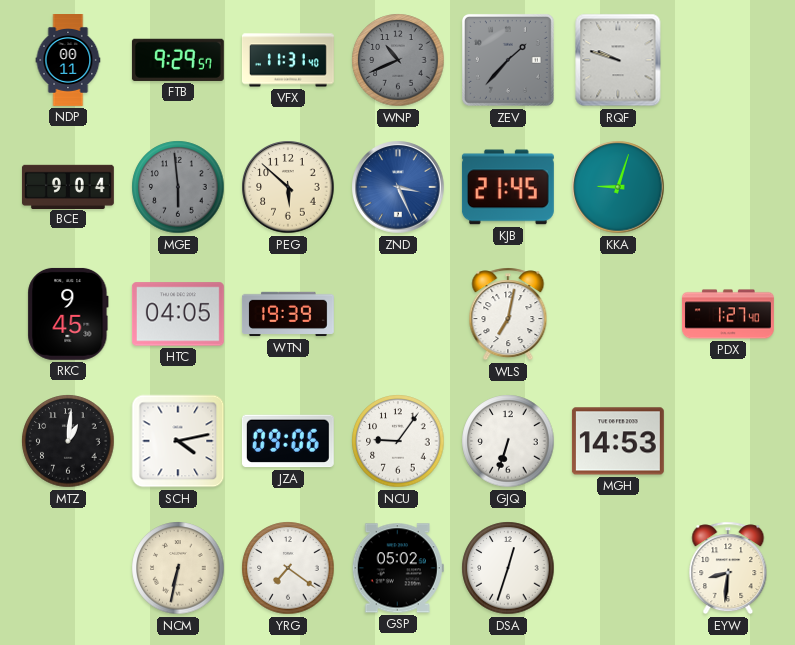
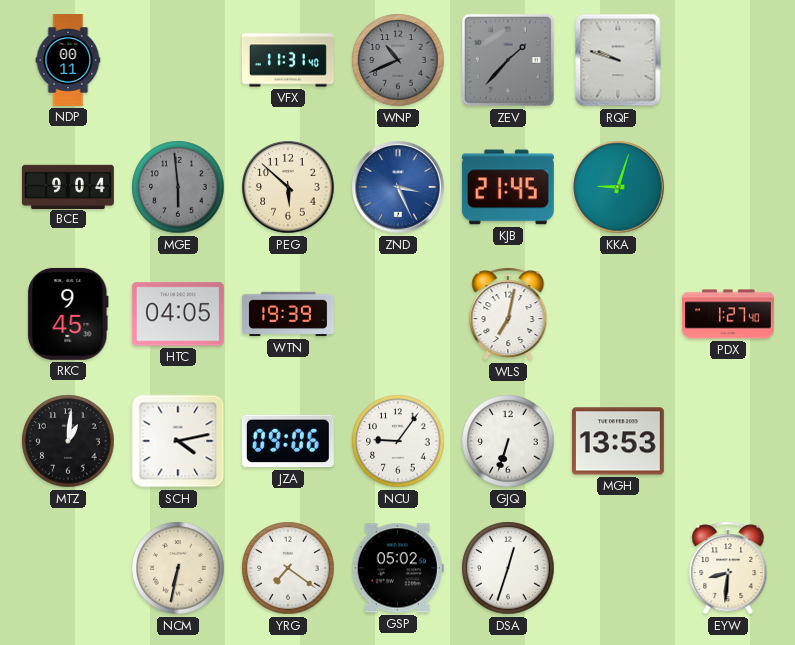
FTB: 9:29 -> none (178, 60)
MGH: 14:53 -> 13:53 (618, 441)
